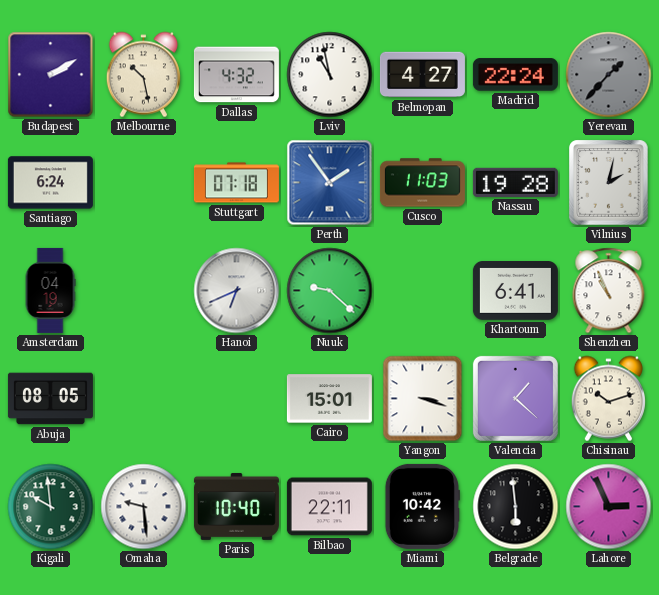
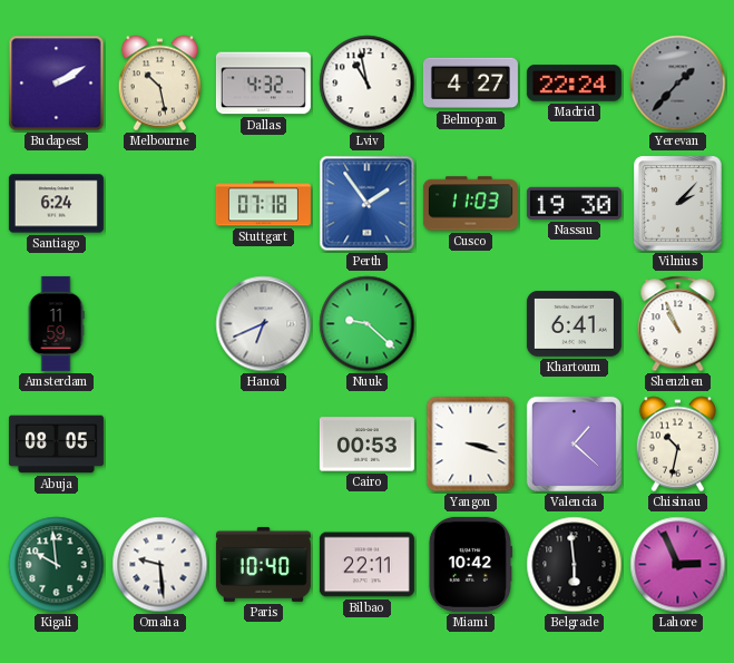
Nassau: 19:28 -> 19:30 (574, 203)
Vilnius: 2:02 -> 2:07 (678, 204)
Amsterdam: 04:19 -> 11:59 (56, 323)
Cairo: 15:01 -> 00:53 (366, 445)
Chisinau: 10:12 -> 10:32 (677, 445)
